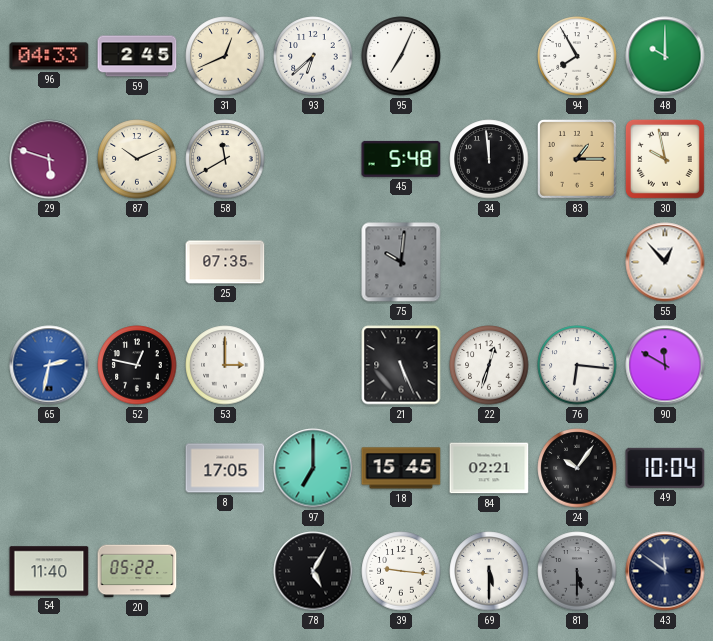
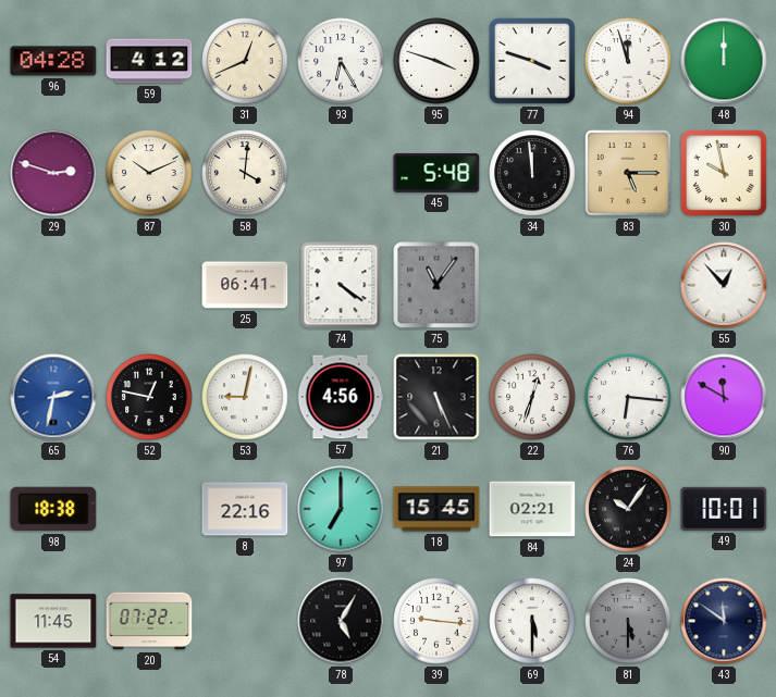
96: 04:33 -> 04:28 (53, 61)
59: 2:45 -> 4:12 (149, 61)
93: 6:38 -> 6:25 (341, 61)
95: 7:04 -> 3:48 (436, 61)
77: none -> 3:48 (532, 61)
94: 7:55 -> 11:57 (628, 61)
48: 10:00 -> 12:00 (724, 61)
29: 5:48 -> 2:48 (53, 173)
58: 11:40 -> 4:01 (245, 173)
83: 1:15 -> 5:15 (629, 174)
25: 07:35 -> 06:41 (245, 285)
74: none -> 4:21 (341, 285)
75: 10:01 -> 11:06 (436, 285)
53: 3:00 -> 9:02 (245, 397)
57: none -> 4:56 (341, 397)
98: none -> 18:38 (53, 509)
8: 17:05 -> 22:16 (245, 509)
49: 10:04 -> 10:01 (724, 509)
54: 11:40 -> 11:45 (53, 621)
20: 05:22 -> 07:22 (149, 621)
